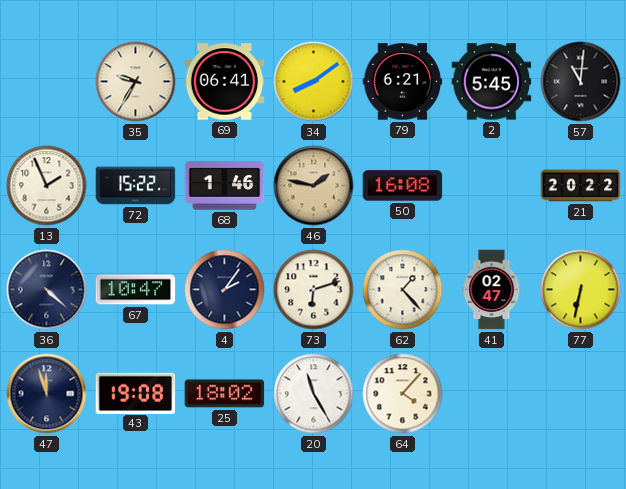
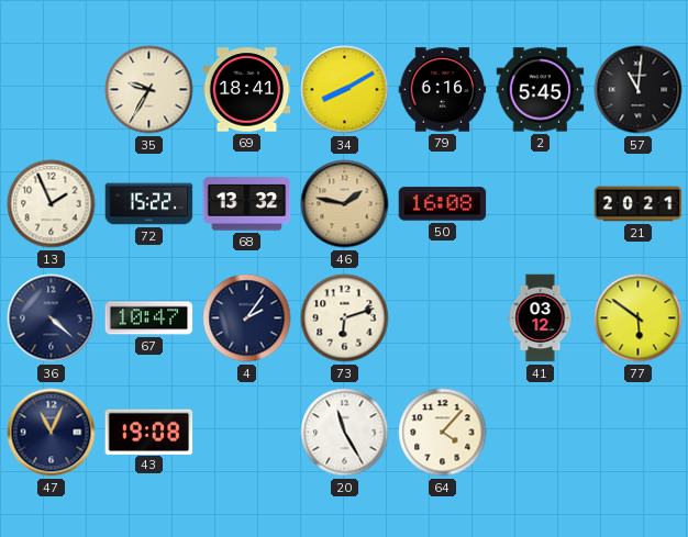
69: 06:41 -> 18:41 (247, 90)
34: 8:09 -> 8:10 (345, 90)
79: 6:21 -> 6:16 (443, 90)
68: 1:46 -> 13:32 (247, 204)
21: 20:22 -> 20:21 (639, 204)
62: 1:23 -> none (403, 290)
41: 02:47 -> 03:12 (541, 318)
77: 6:32 -> 5:51 (639, 318)
47: 11:57 -> 11:04 (52, 433)
25: 18:02 -> none (225, 394)
